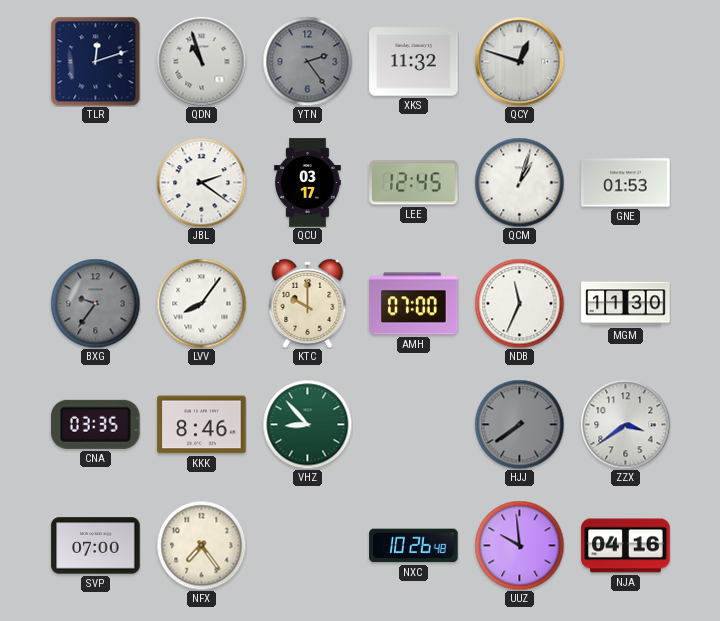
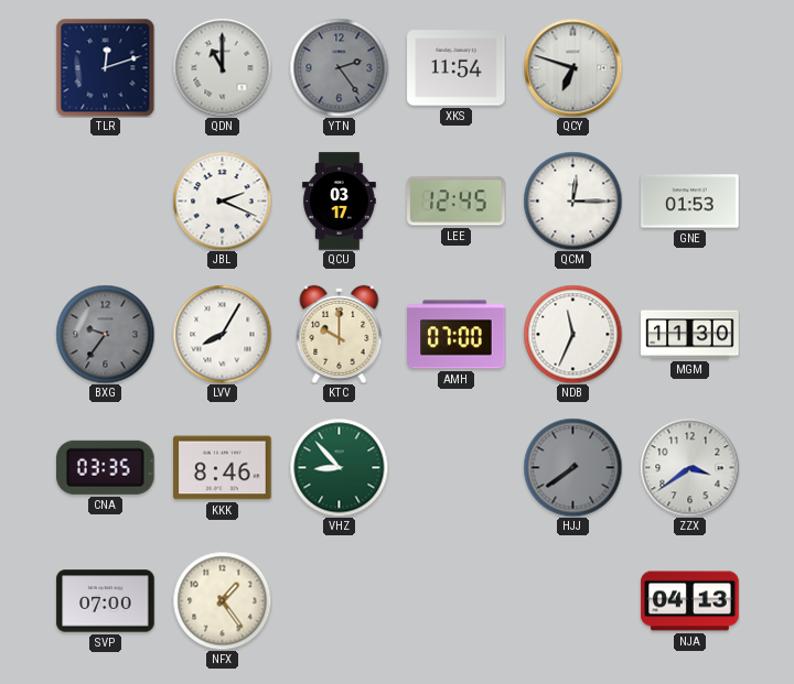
QDN: 10:57 -> 11:00 (222, 67)
XKS: 11:32 -> 11:54 (457, 68)
QCY: 12:48 -> 6:48 (572, 67)
JBL: 2:21 -> 2:19 (222, 200)
QCM: 1:03 -> 12:15 (572, 200)
LVV: 8:06 -> 8:05 (222, 334)
NFX: 7:24 -> 1:24 (222, 600)
NXC: 10:26 -> none (414, 546)
UUZ: 9:59 -> none (519, 545)
NJA: 04:16 -> 04:13 (690, 601)
